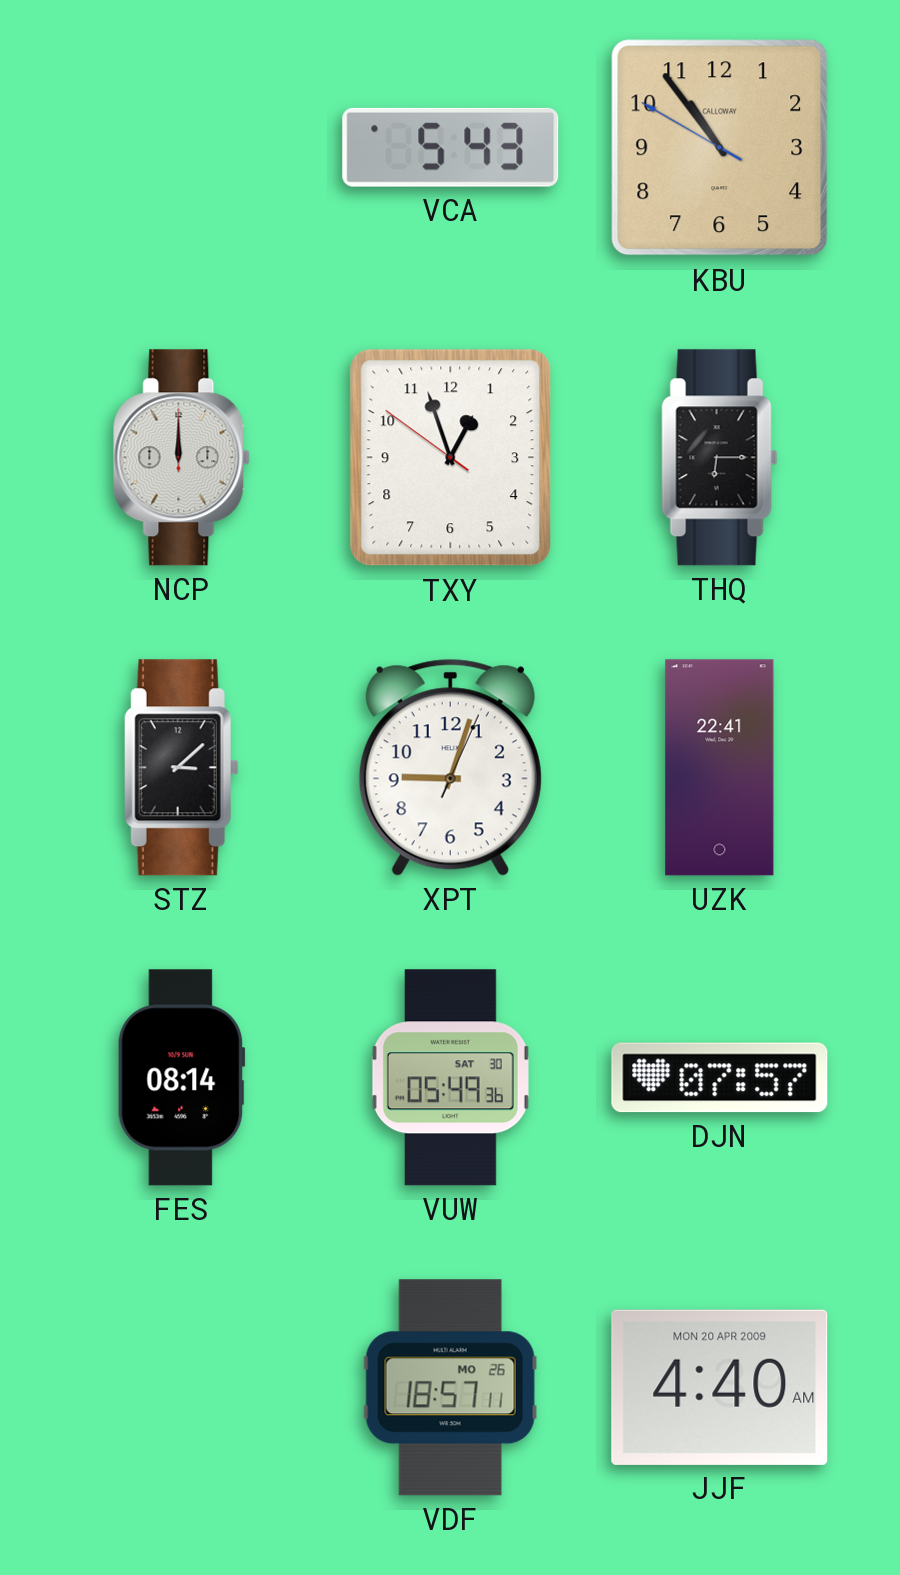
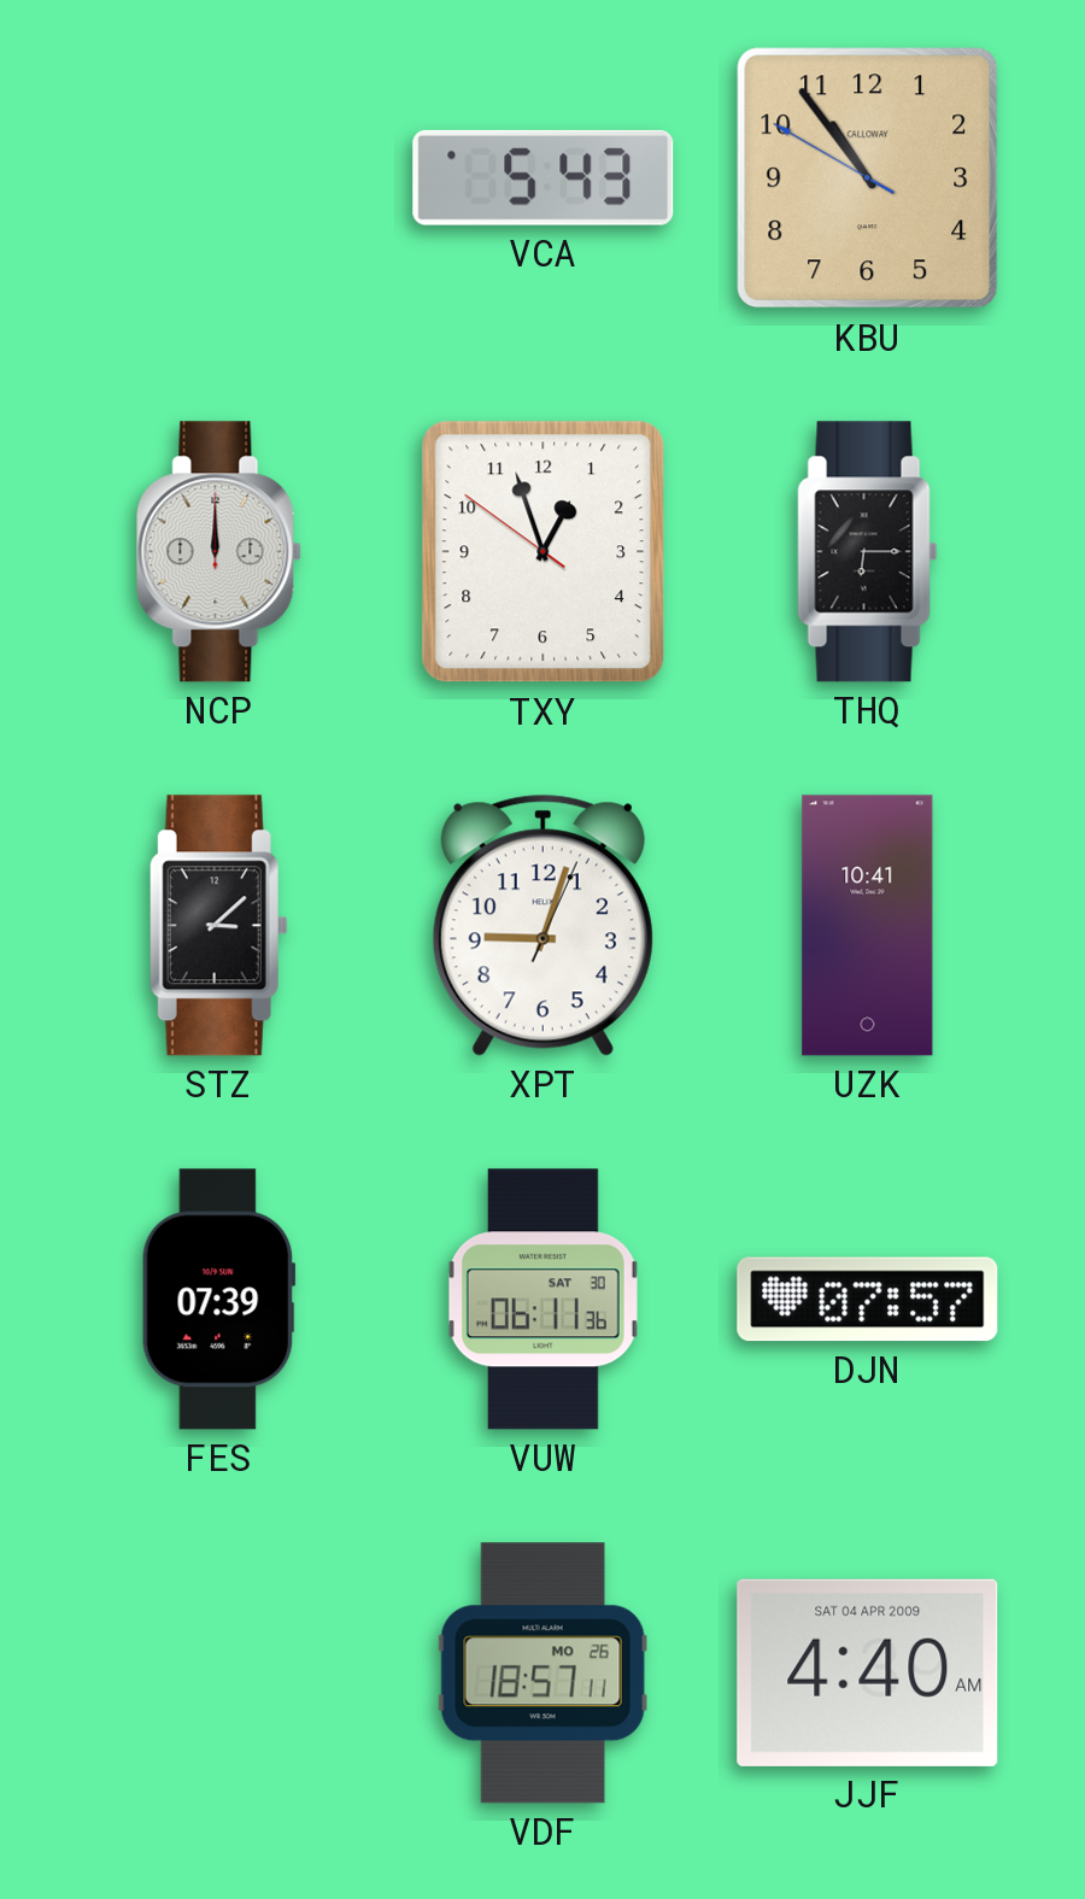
UZK: 22:41 -> 10:41 (868, 926)
FES: 08:14 -> 07:39 (218, 1300)
VUW: 05:49 -> 06:11 (542, 1300)
JJF date: MON 20 APR 2009 -> SAT 04 APR 2009 (868, 1672)
